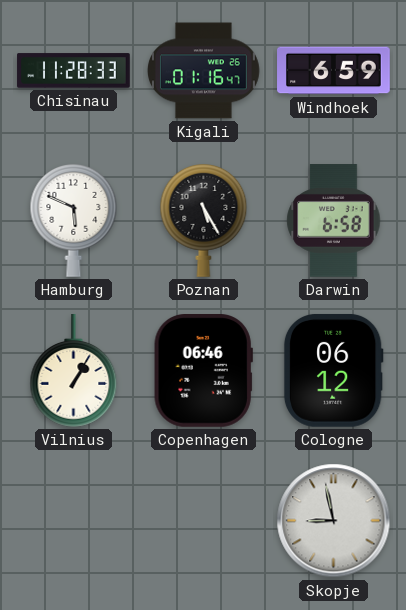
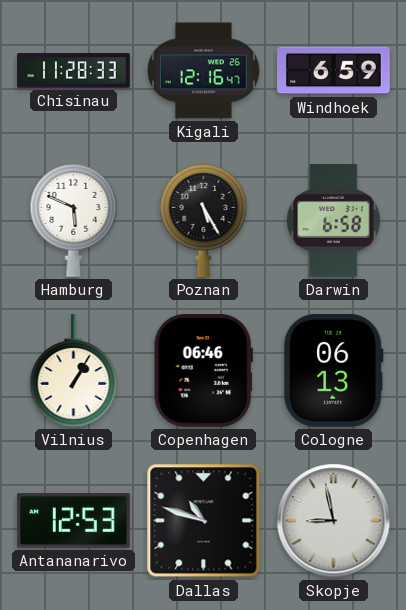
Kigali: 01:16 -> 12:16 (204, 71)
Cologne: 06:12 -> 06:13 (333, 370)
Antananarivo: none -> 12:53 (74, 521)
Dallas: none -> 10:48 (204, 521)
